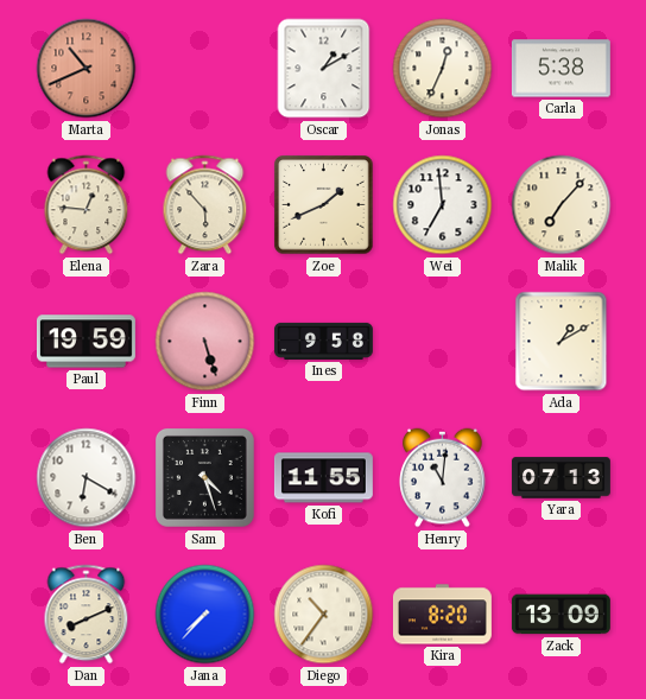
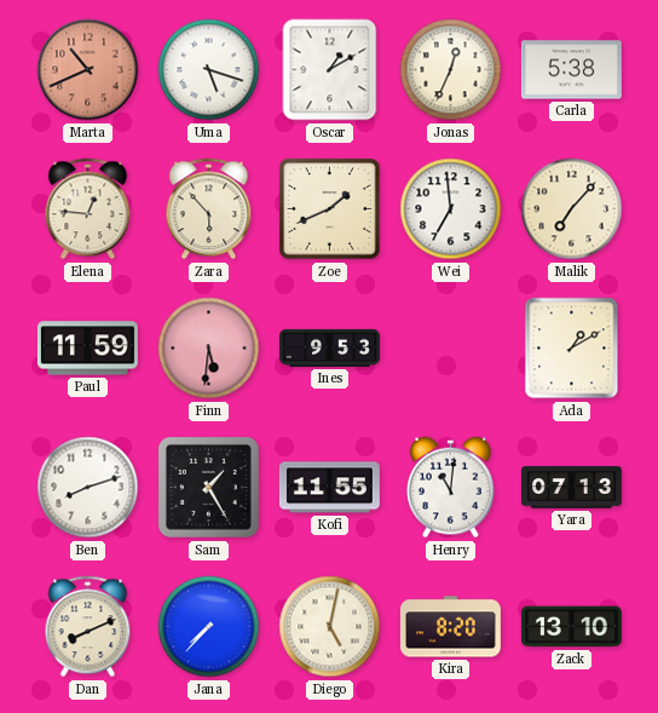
Uma: none -> 5:18 (209, 70)
Paul: 19:59 -> 11:59 (87, 349)
Finn: 5:27 -> 5:31 (209, 349)
Ines: 9:58 -> 9:53 (329, 347)
Ben: 6:20 -> 8:12 (88, 488)
Sam: 4:27 -> 1:25 (208, 487)
Diego: 10:36 -> 5:02 (330, 627)
Zack: 13:09 -> 13:10 (571, 627)
